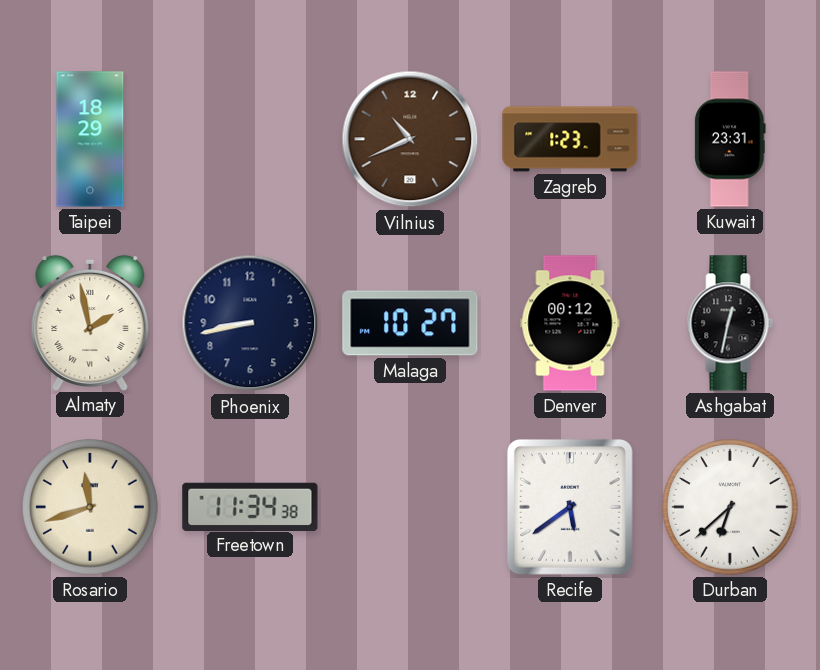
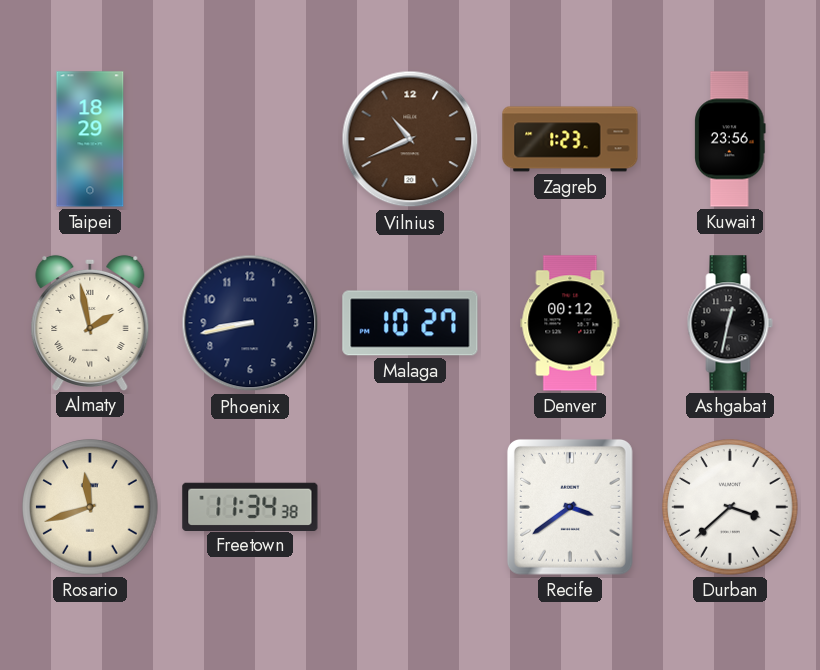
Kuwait: 23:31 -> 23:56 (730, 139)
Recife: 5:39 -> 3:39 (570, 507)
Durban: 6:38 -> 3:38 (730, 507)
